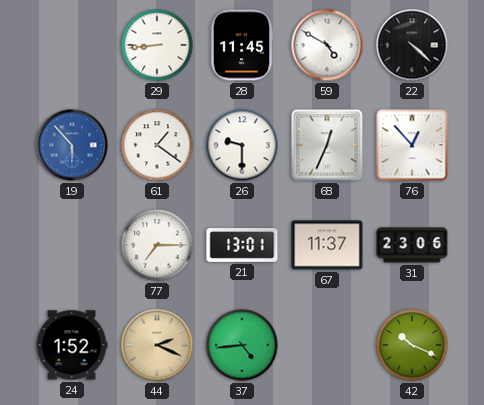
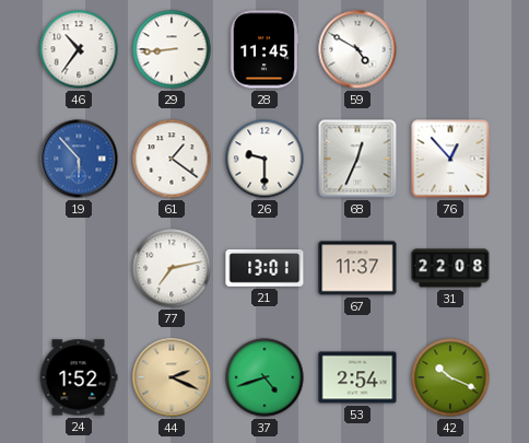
46: none -> 10:36 (79, 49)
22: 4:22 -> none (412, 45)
77: 7:15 -> 7:13 (172, 268)
31: 23:06 -> 22:08 (450, 268)
37: 4:44 -> 4:42 (264, 377)
53: none -> 2:54 (357, 377)
